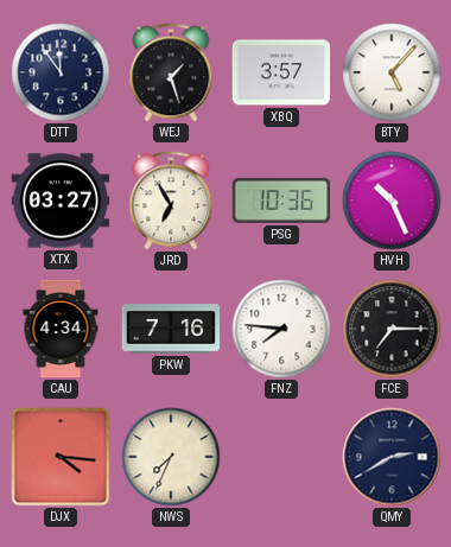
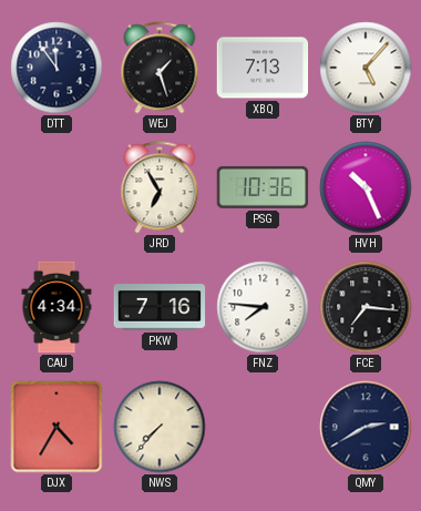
XBQ: 3:57 -> 7:13 (263, 68)
XTX: 03:27 -> none (61, 201)
FCE: 7:15 -> 7:16 (366, 307)
DJX: 4:16 -> 4:35 (57, 427)
NWS: 7:34 -> 7:37 (160, 427)
